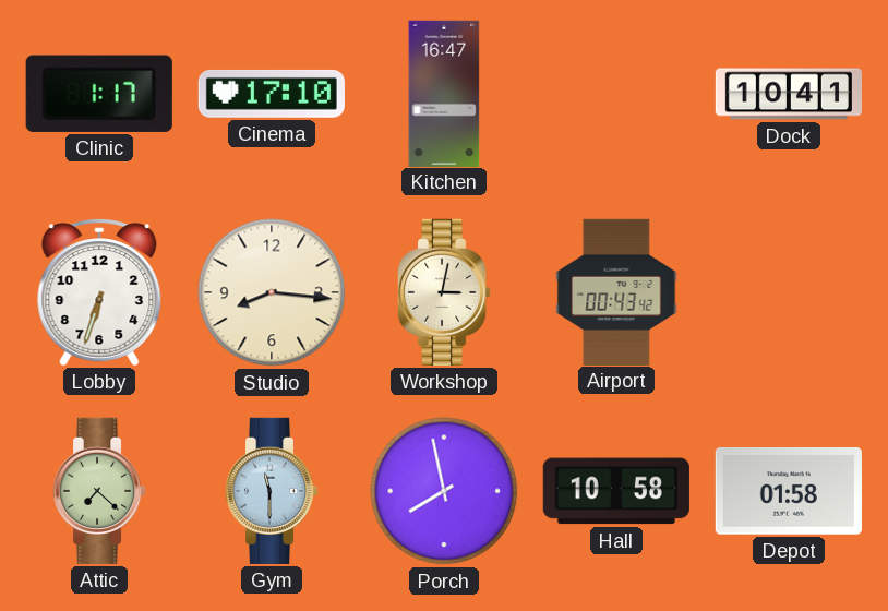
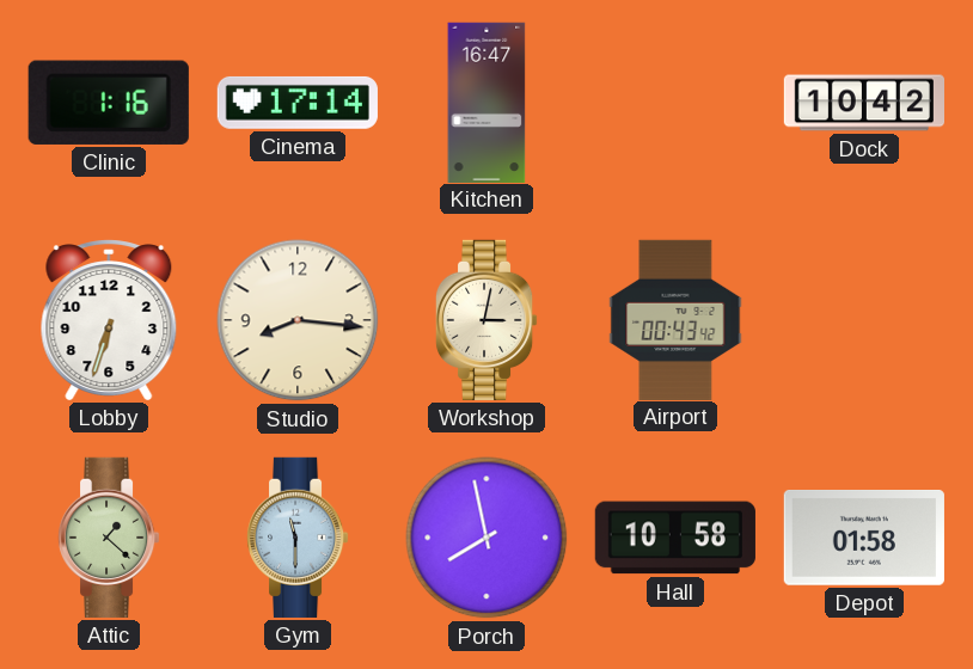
Clinic: 1:17 -> 1:16 (109, 103)
Cinema: 17:10 -> 17:14 (298, 103)
Dock: 10:41 -> 10:42 (863, 103)
Attic: 7:22 -> 1:22 (109, 538)
